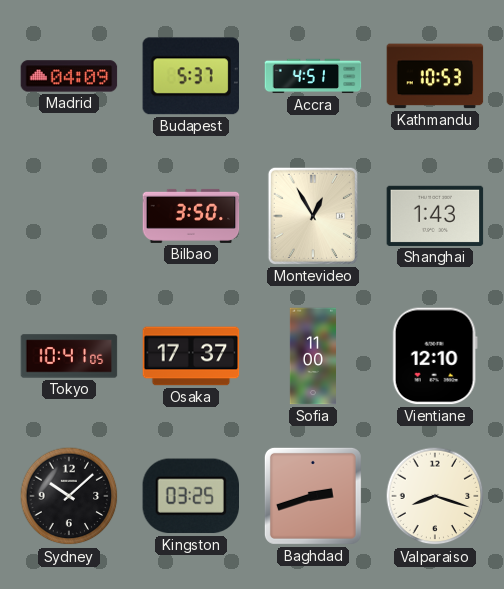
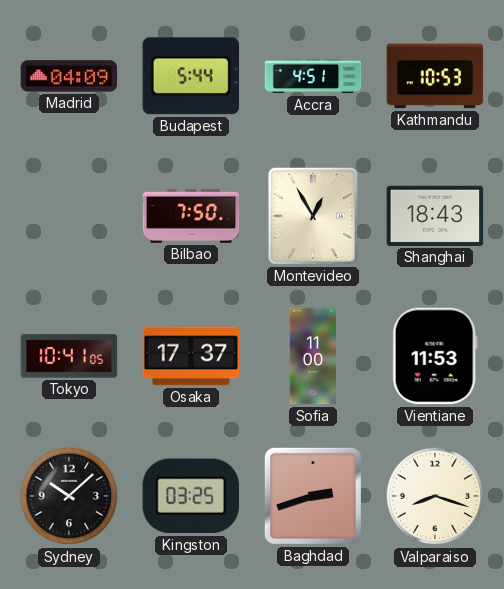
Budapest: 5:37 -> 5:44 (190, 76)
Bilbao: 3:50 -> 7:50 (191, 216)
Shanghai: 1:43 -> 18:43 (435, 216)
Vientiane: 12:10 -> 11:53 (435, 356)
